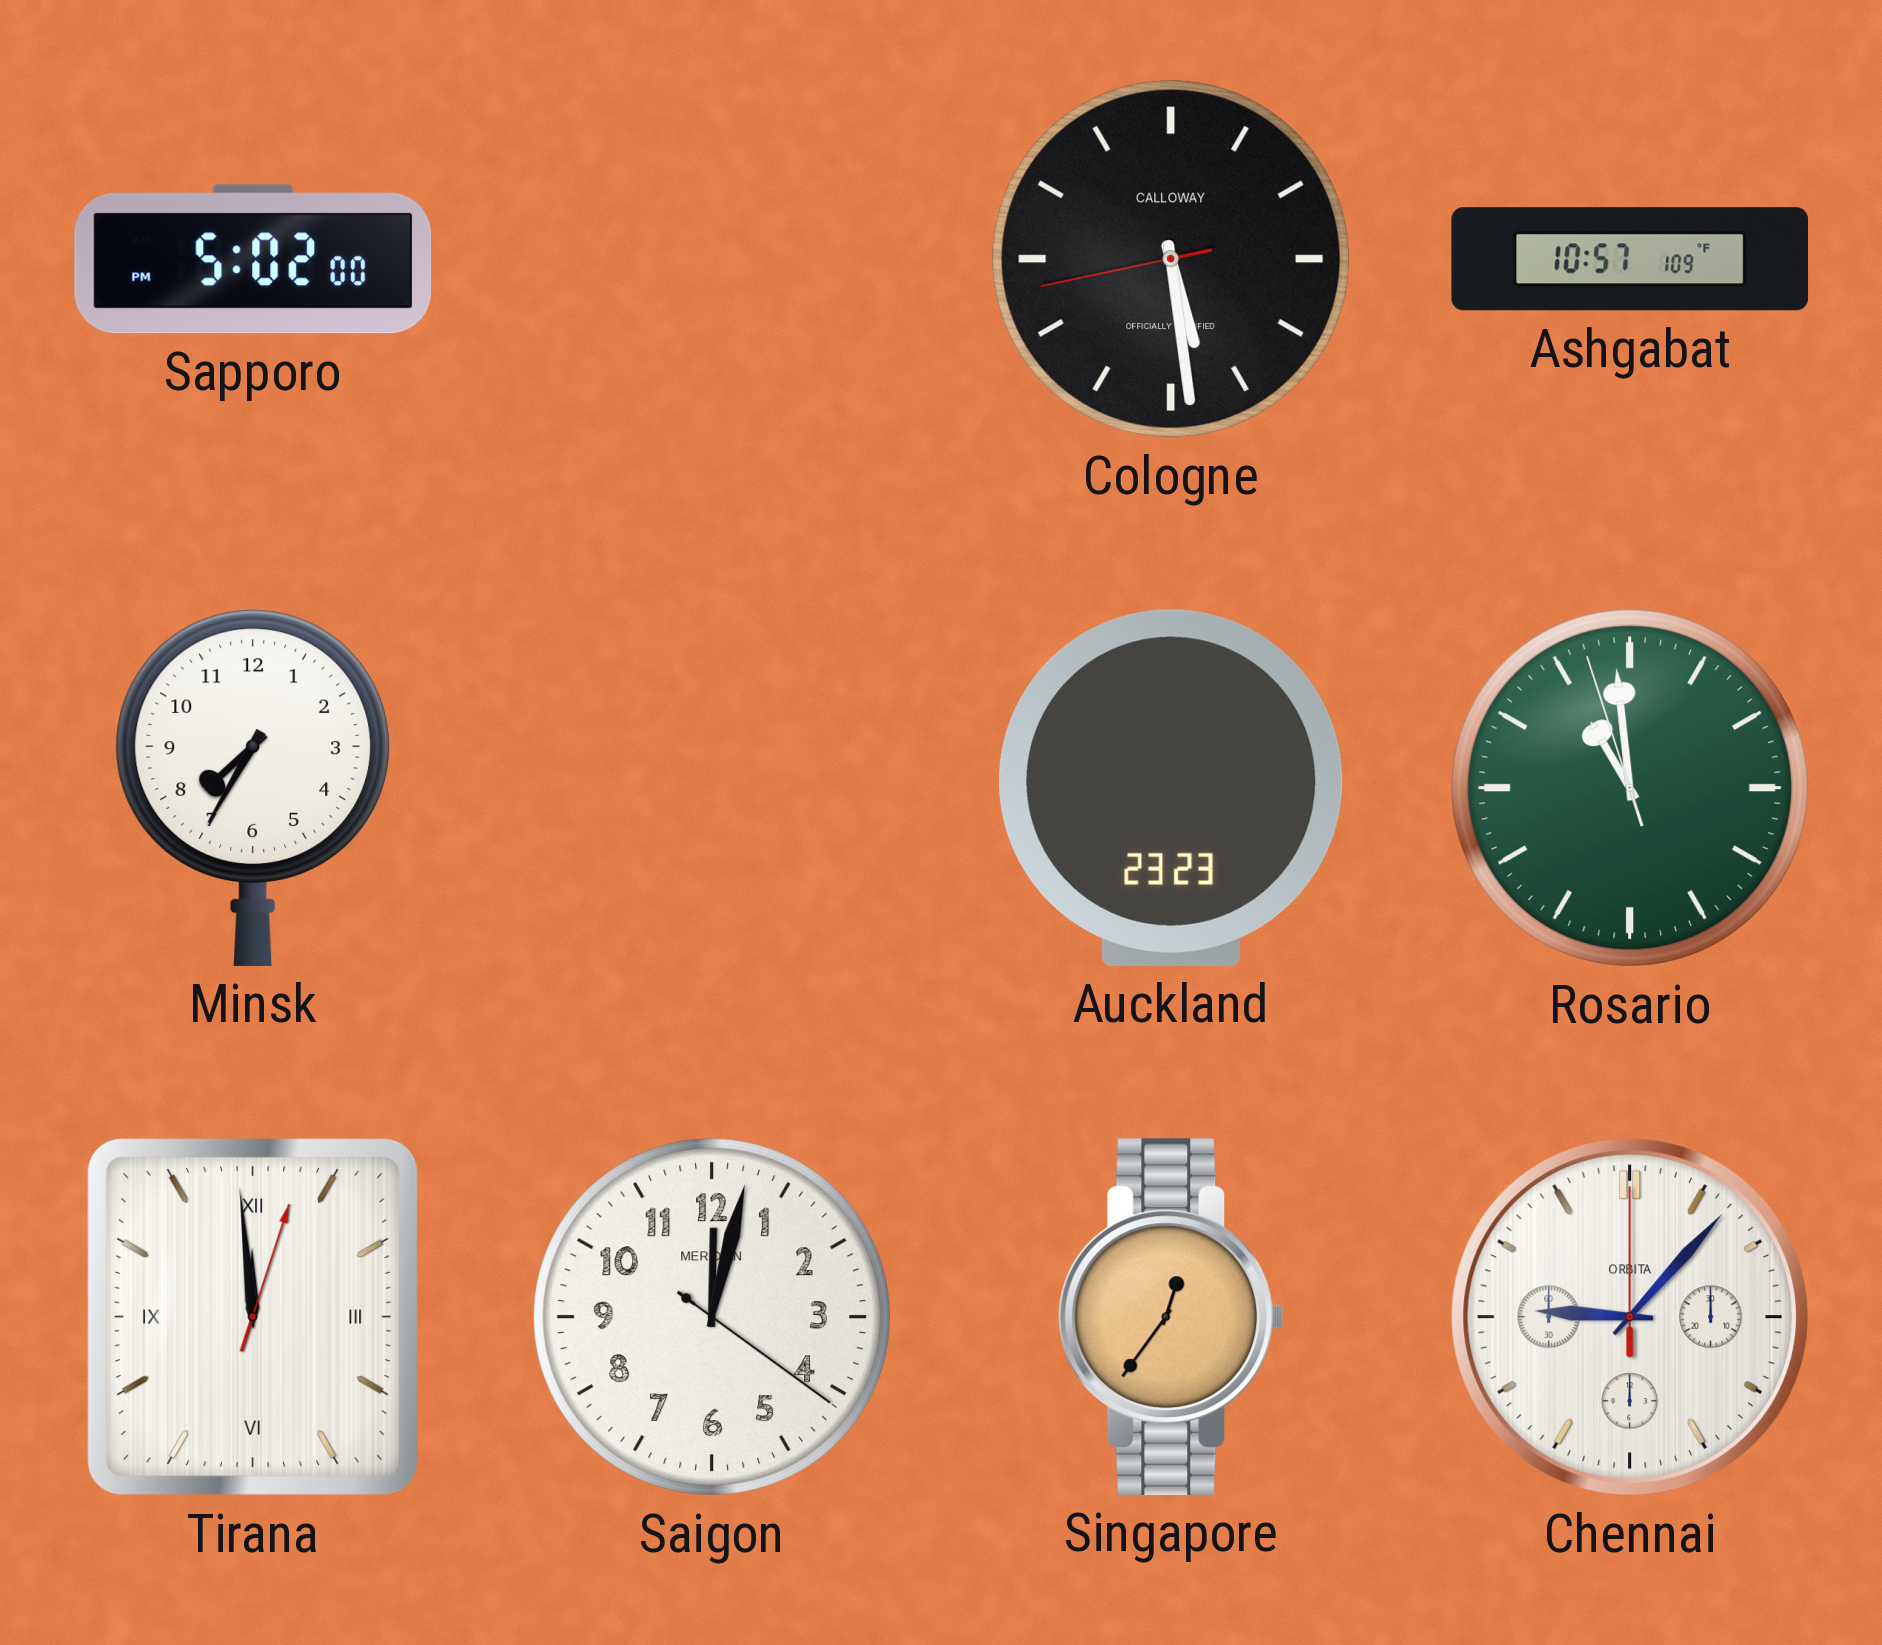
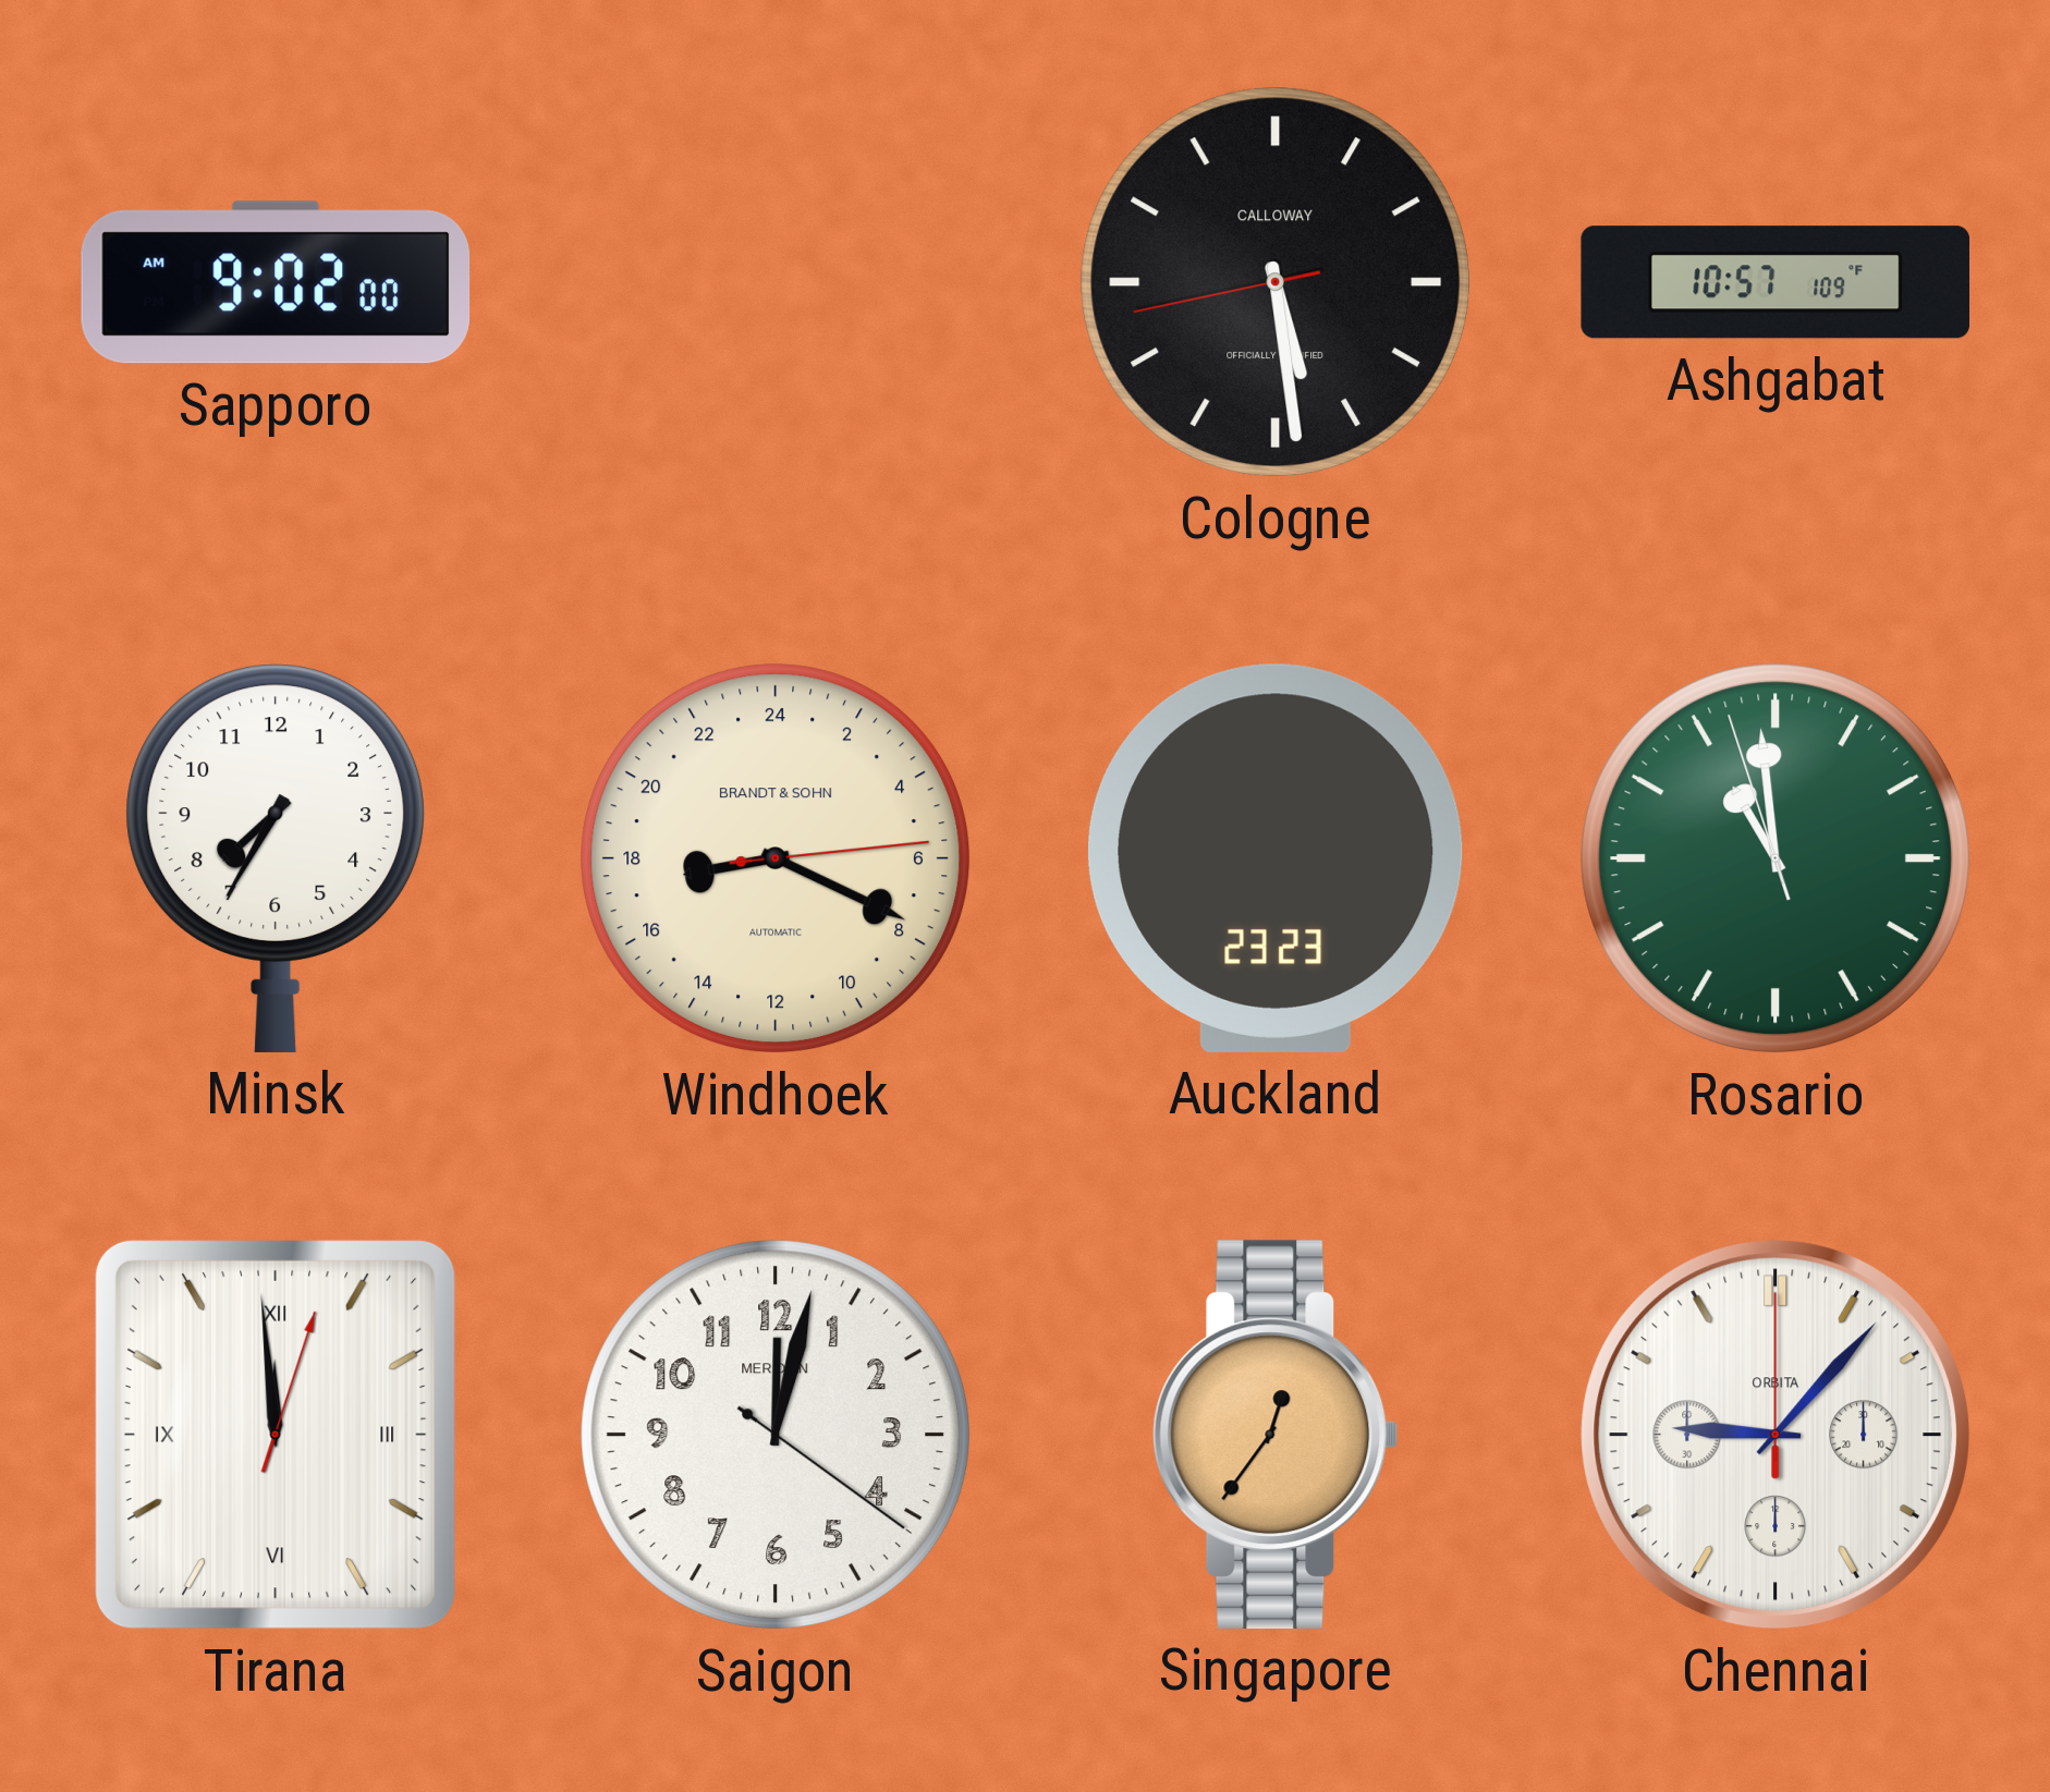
Sapporo: 5:02 -> 9:02 (276, 282)
Windhoek: none -> 17:19 (776, 858)
